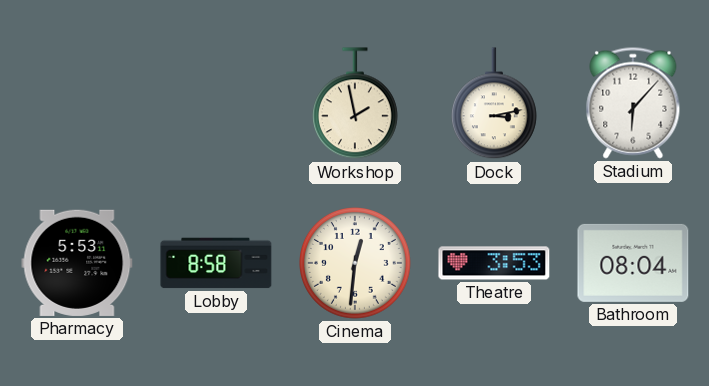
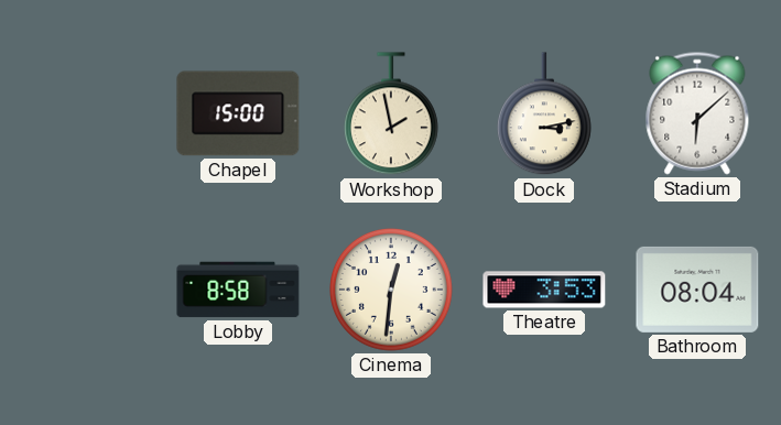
Chapel: none -> 15:00 (238, 113)
Stadium: 6:07 -> 6:08 (697, 113)
Pharmacy: 5:53 -> none (77, 263)
